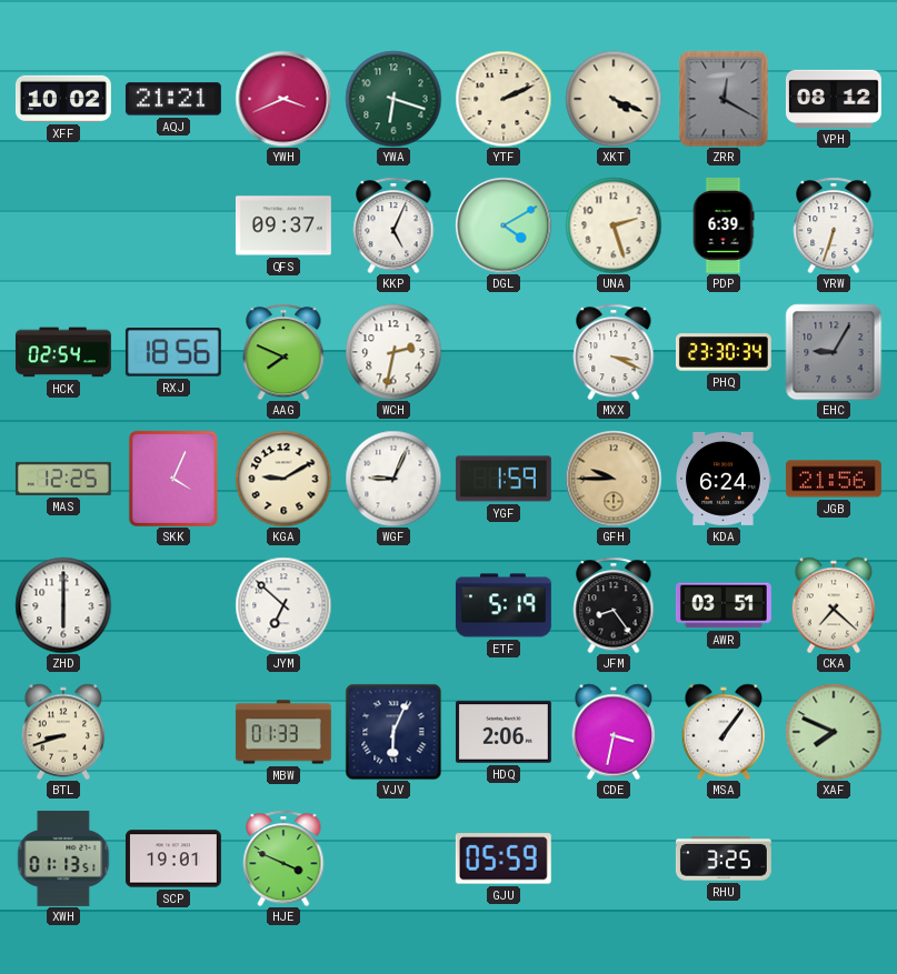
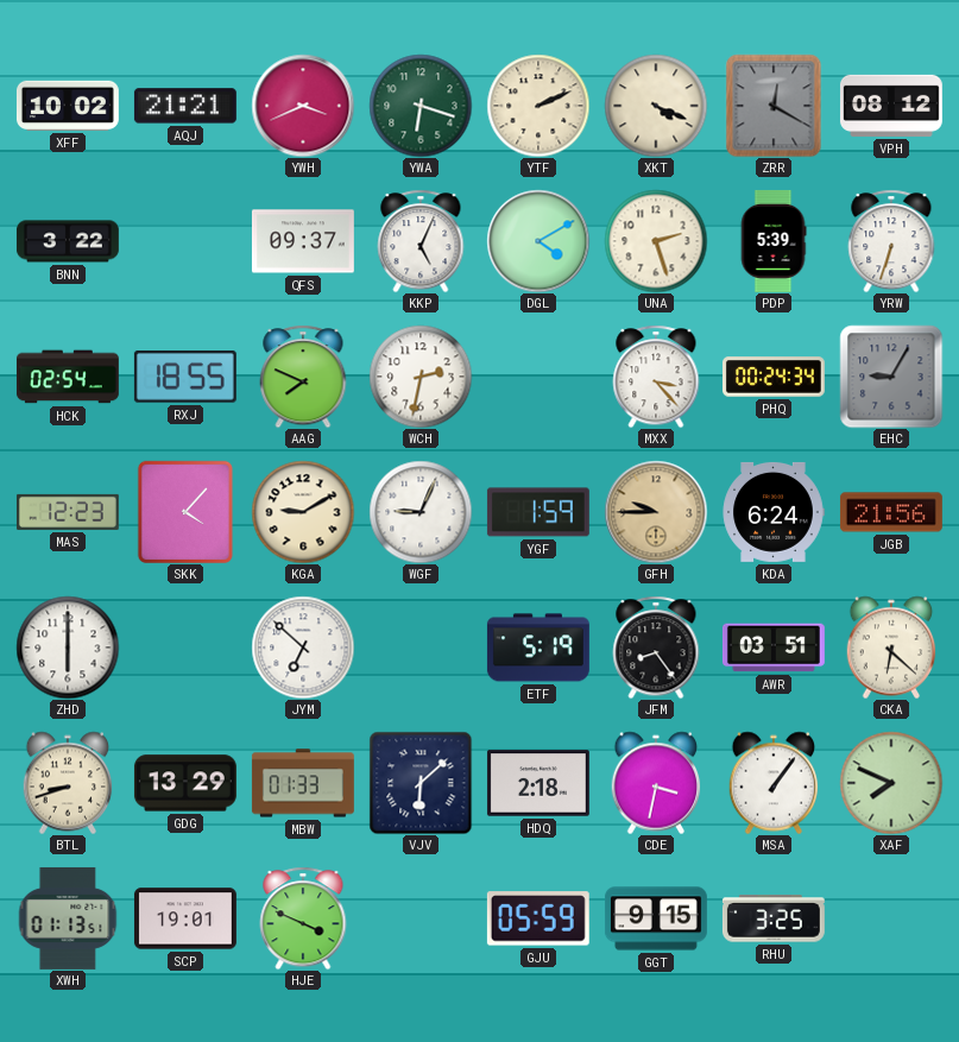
BNN: none -> 3:22 (68, 241)
PDP: 6:39 -> 5:39 (774, 241)
RXJ: 18:56 -> 18:55 (185, 378)
MXX: 3:19 -> 3:23 (656, 377)
PHQ: 23:30 -> 00:24 (774, 377)
MAS: 12:25 -> 12:23 (68, 512)
SKK: 4:04 -> 4:07 (185, 512)
CKA: 7:22 -> 6:22 (891, 648)
GDG: none -> 13:29 (185, 783)
VJV: 6:04 -> 6:08 (421, 783)
HDQ: 2:06 -> 2:18 (538, 783)
GGT: none -> 9:15 (656, 918)
